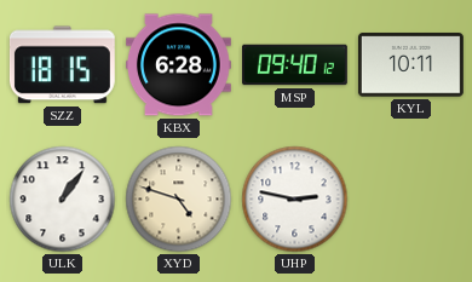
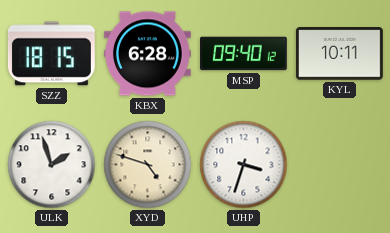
ULK: 1:06 -> 1:57 (52, 165)
UHP: 2:47 -> 3:33 (244, 165)
